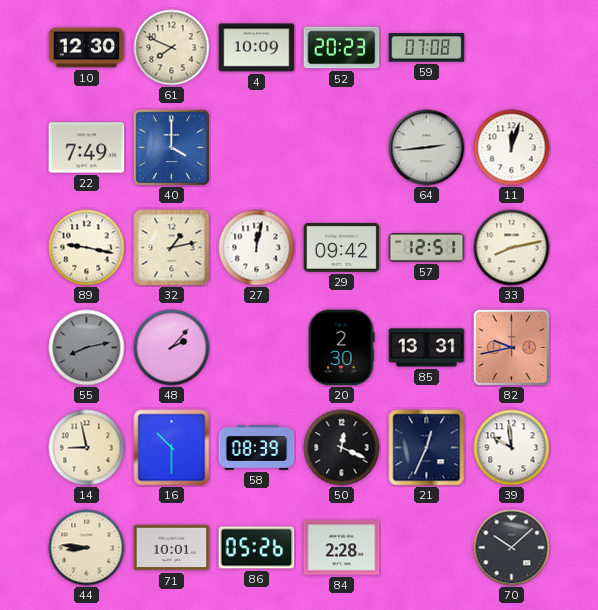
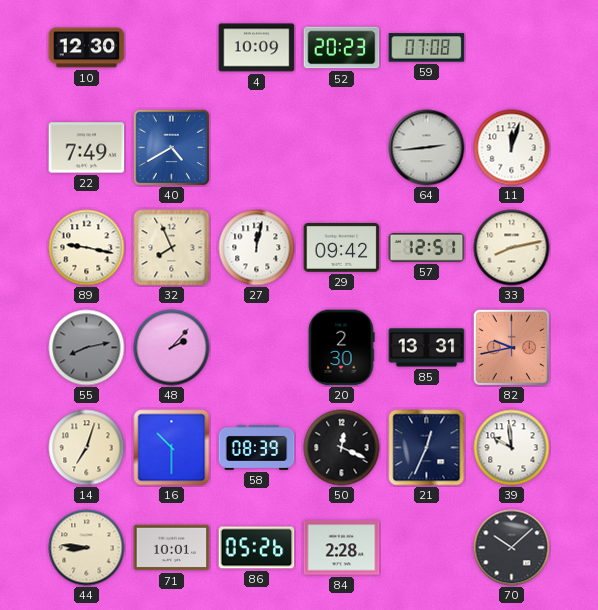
61: 7:49 -> none (172, 48)
40: 4:00 -> 4:40 (171, 147)
32: 1:13 -> 7:56 (172, 248)
14: 8:58 -> 7:03 (87, 448)
